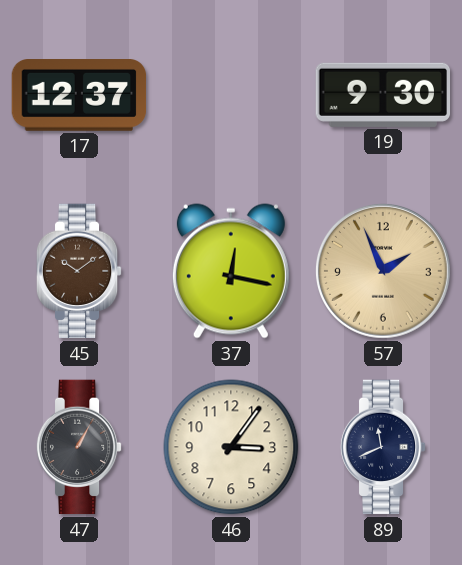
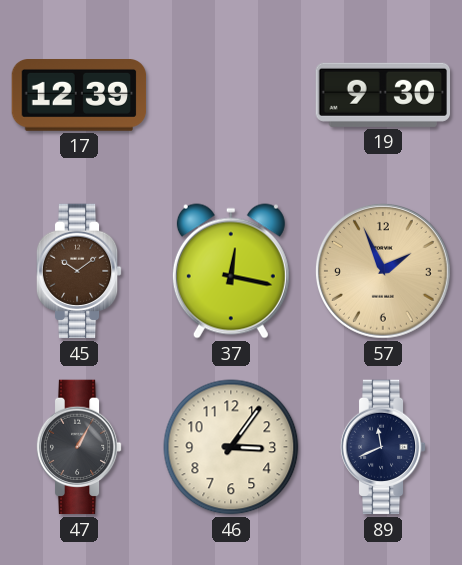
17: 12:37 -> 12:39 (79, 96)
